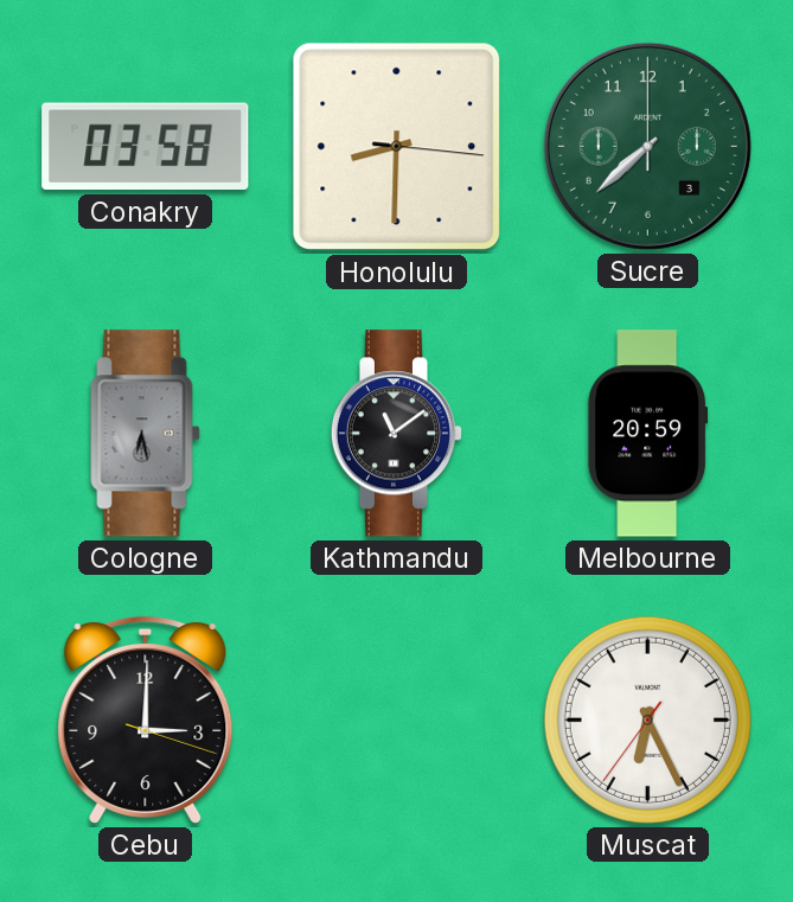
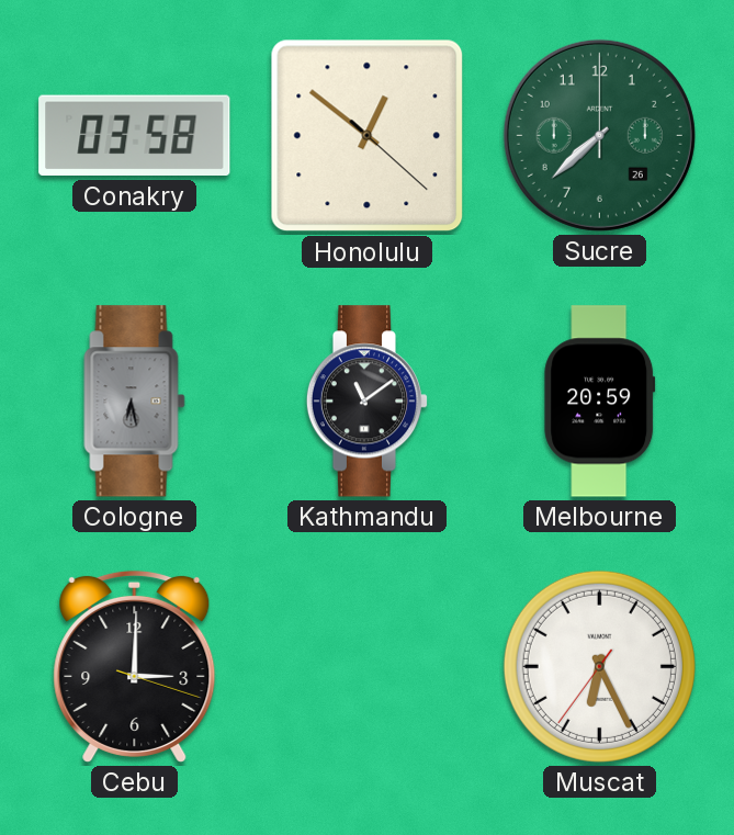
Honolulu: 8:30 -> 12:51 (368, 136)
Sucre date: 3 -> 26 (599, 135)
